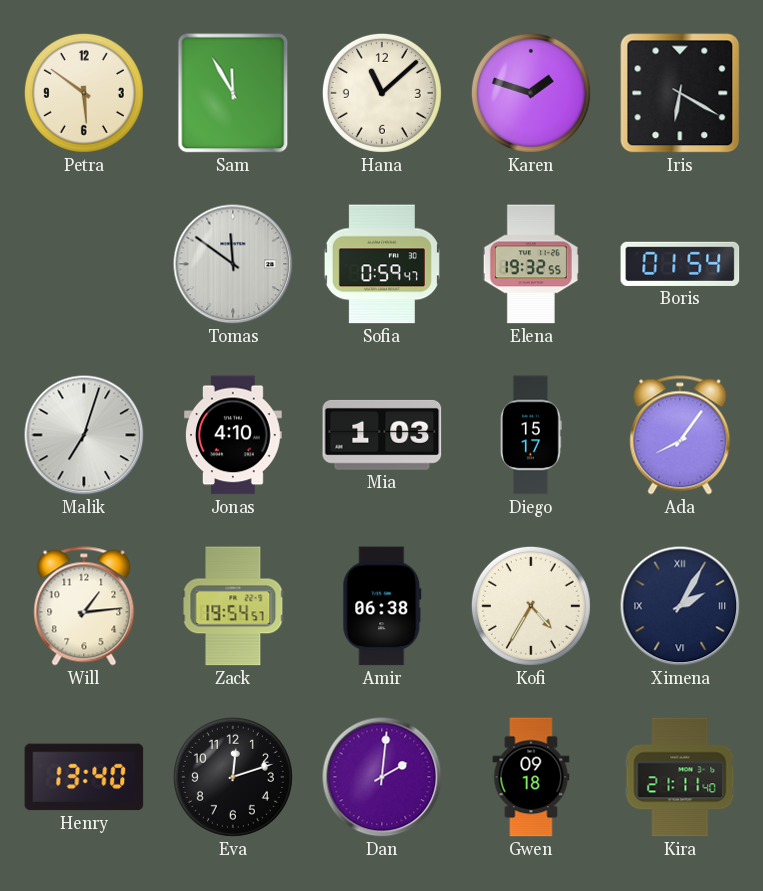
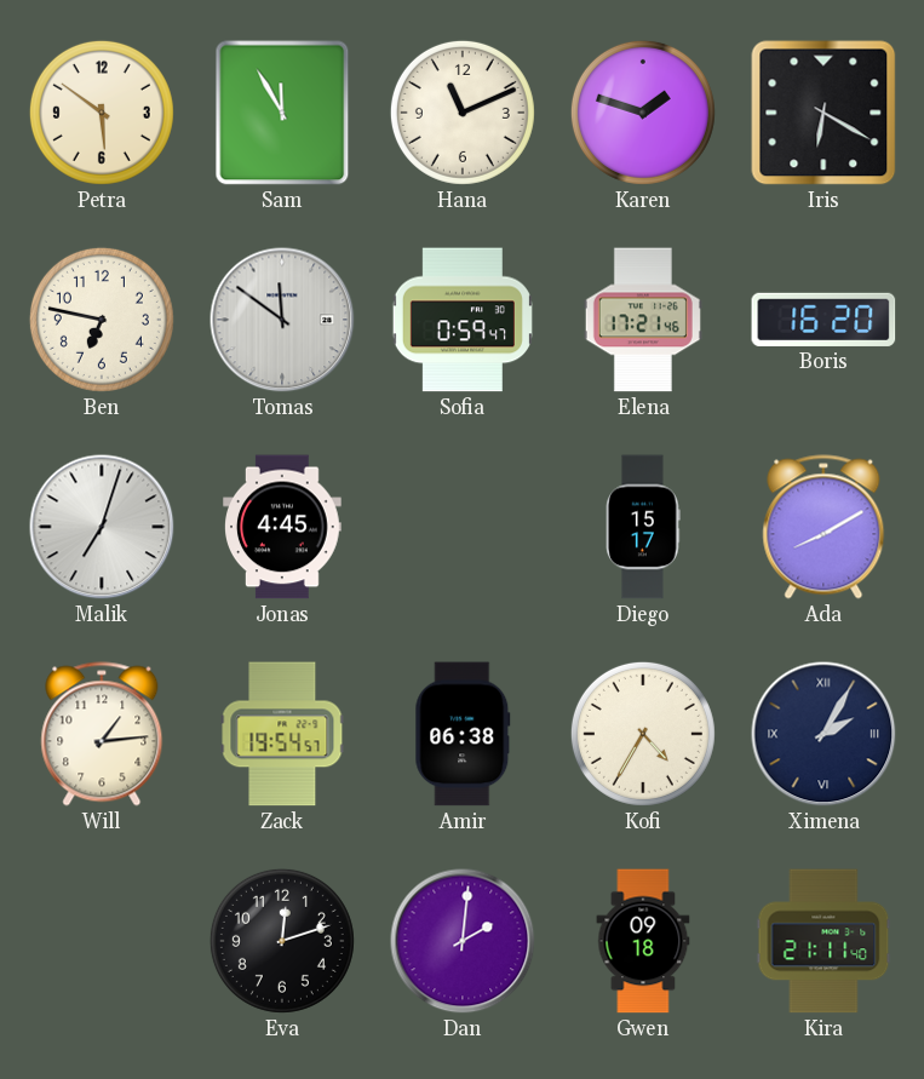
Hana: 11:08 -> 11:11 (463, 113)
Ben: none -> 6:47 (102, 320)
Elena: 19:32 -> 17:21 (643, 320)
Boris: 01:54 -> 16:20 (823, 320)
Jonas: 4:10 -> 4:45 (283, 527)
Mia: 1:03 -> none (382, 435)
Ada: 8:06 -> 8:10 (823, 527)
Henry: 13:40 -> none (84, 777)
